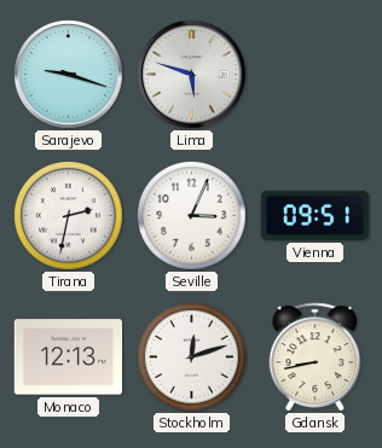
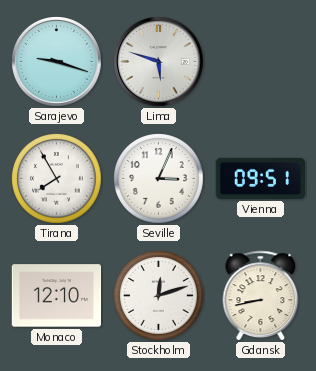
Tirana: 2:32 -> 7:55 (57, 179)
Monaco: 12:13 -> 12:10 (57, 296)
